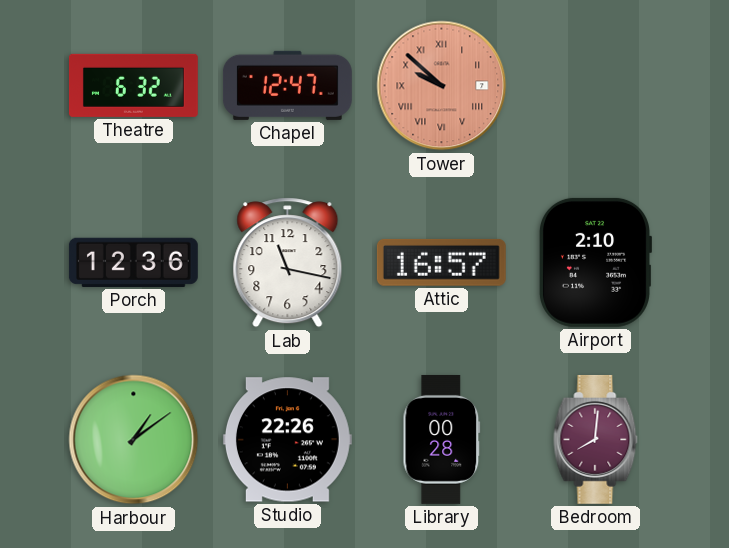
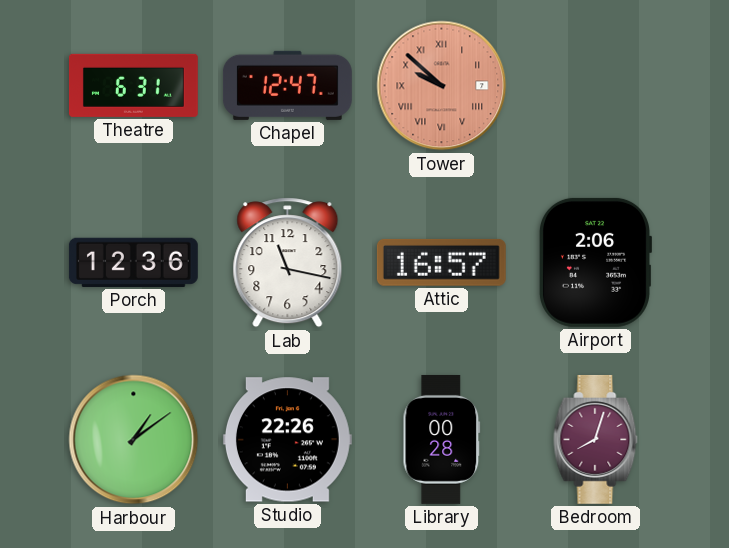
Theatre: 6:32 -> 6:31 (133, 85)
Airport: 2:10 -> 2:06 (594, 262)
Bedroom: 8:01 -> 8:03 (596, 439)
